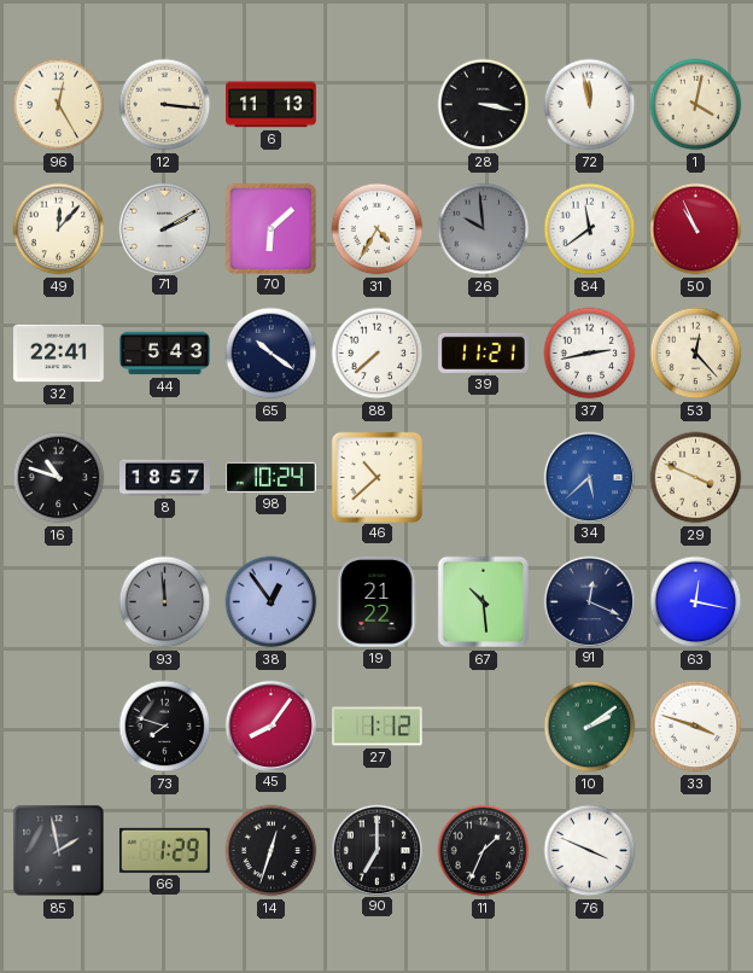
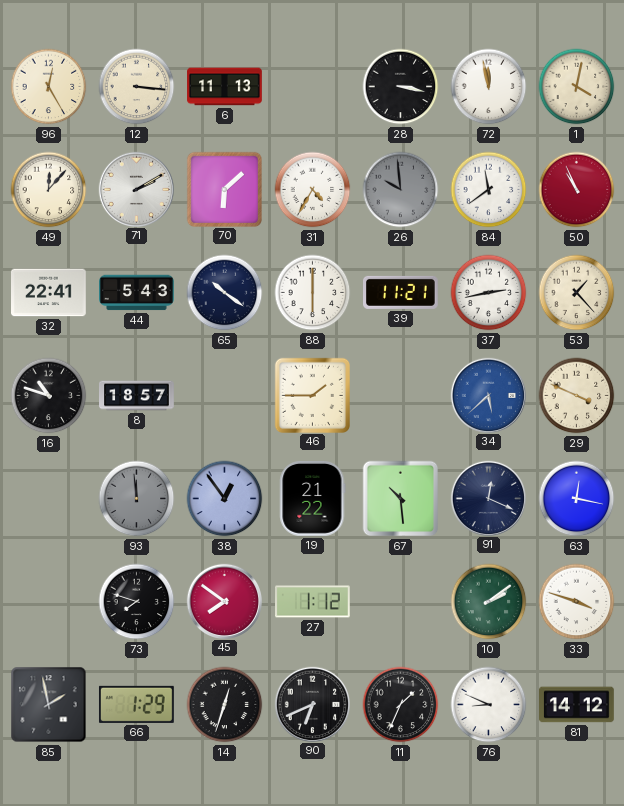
88: 7:38 -> 6:00 (313, 293)
53: 12:23 -> 1:23 (577, 293)
98: 10:24 -> none (272, 477)
46: 10:38 -> 1:45 (312, 395)
45: 8:06 -> 7:51 (224, 601)
90: 7:00 -> 6:41 (312, 704)
76: 3:49 -> 8:49 (489, 705)
81: none -> 14:12 (577, 705)
